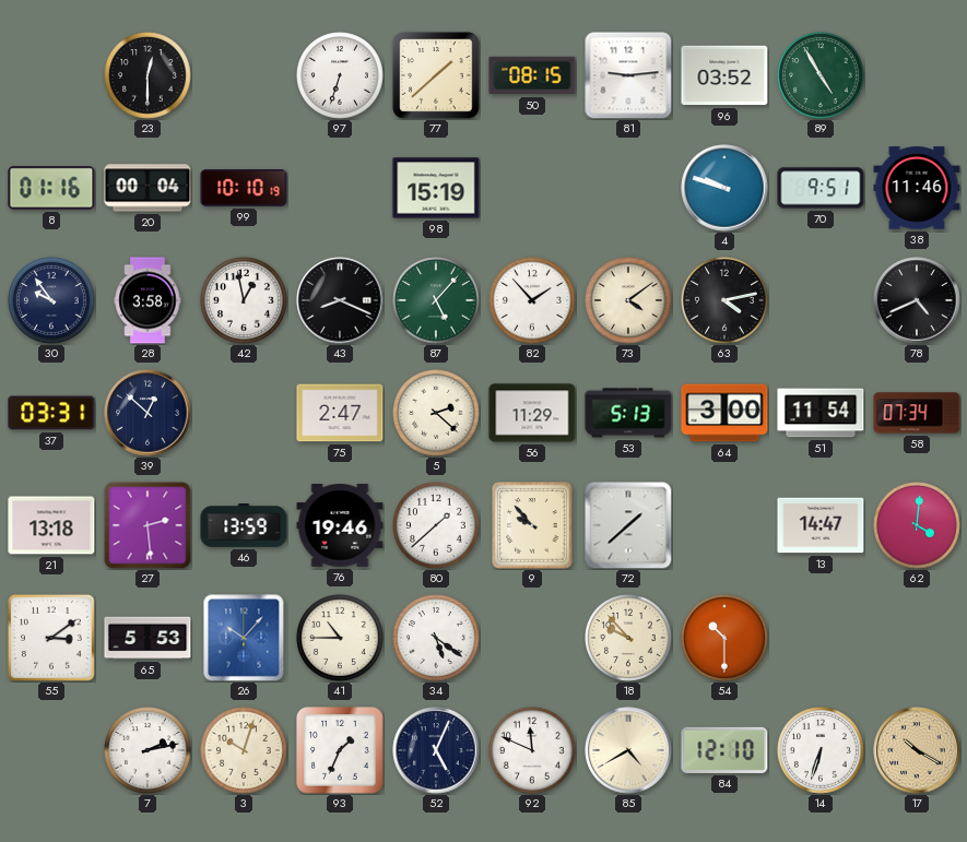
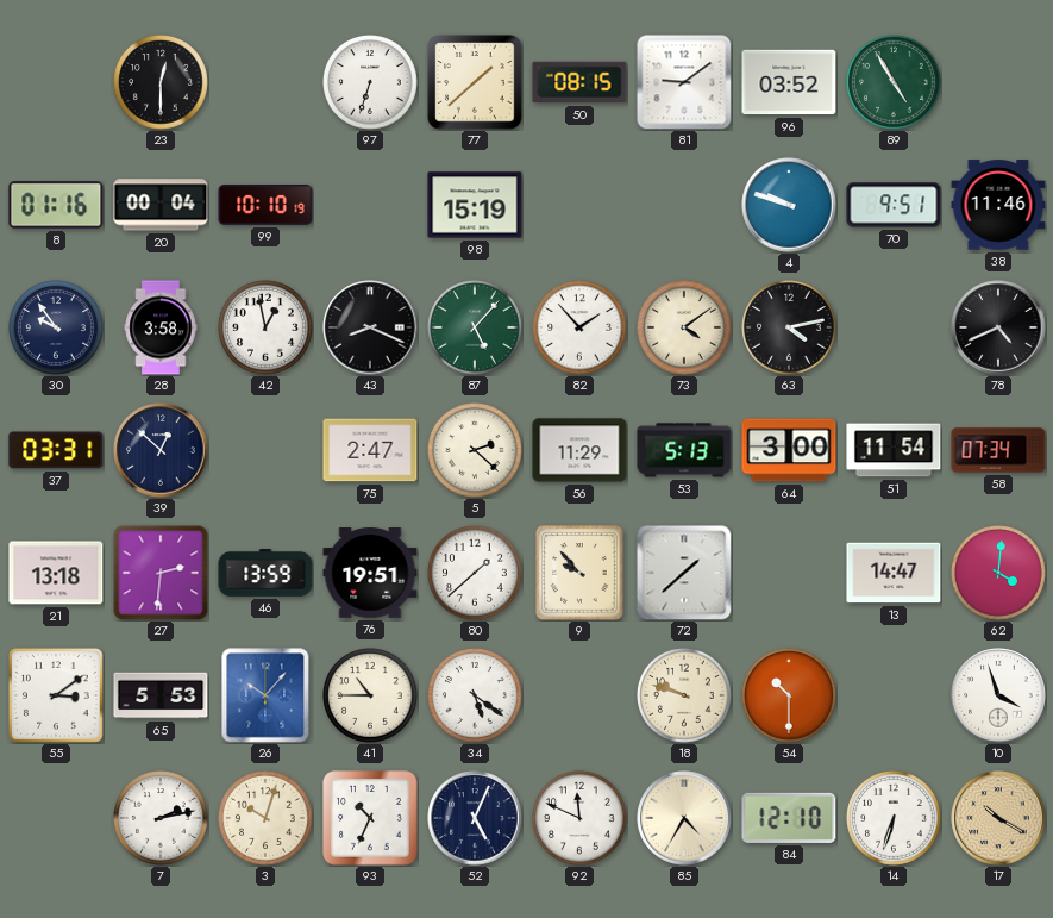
81: 9:14 -> 9:09 (684, 82)
27: 2:29 -> 2:31 (161, 573)
76: 19:46 -> 19:51 (370, 574)
18: 9:53 -> 9:48 (685, 697)
10: none -> 3:57 (998, 695)
93: 1:34 -> 10:34 (370, 818)
85: 4:40 -> 4:35 (684, 818)
